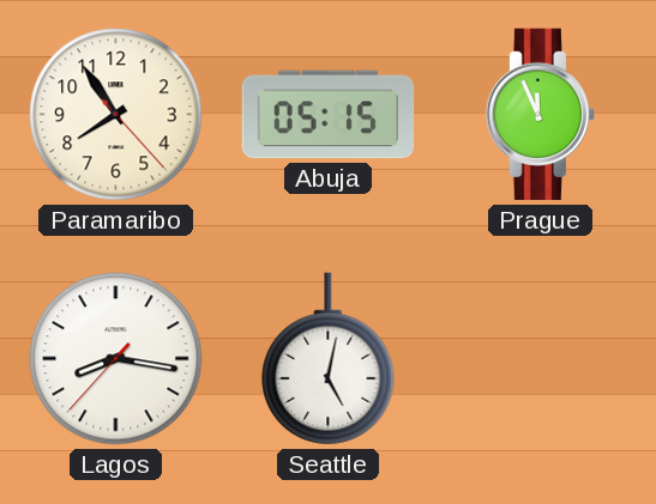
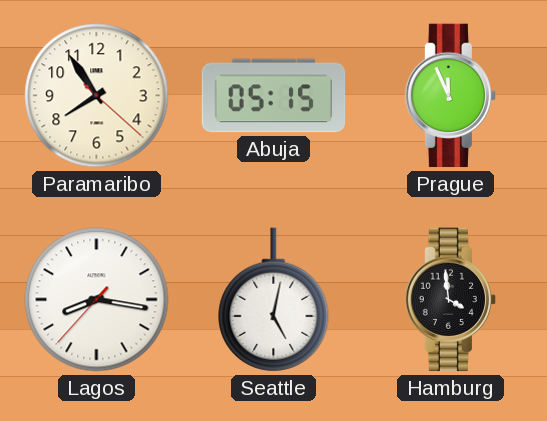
Paramaribo: 7:54:23 -> 7:54:22 (97, 96)
Hamburg: none -> 3:59 (451, 300)
